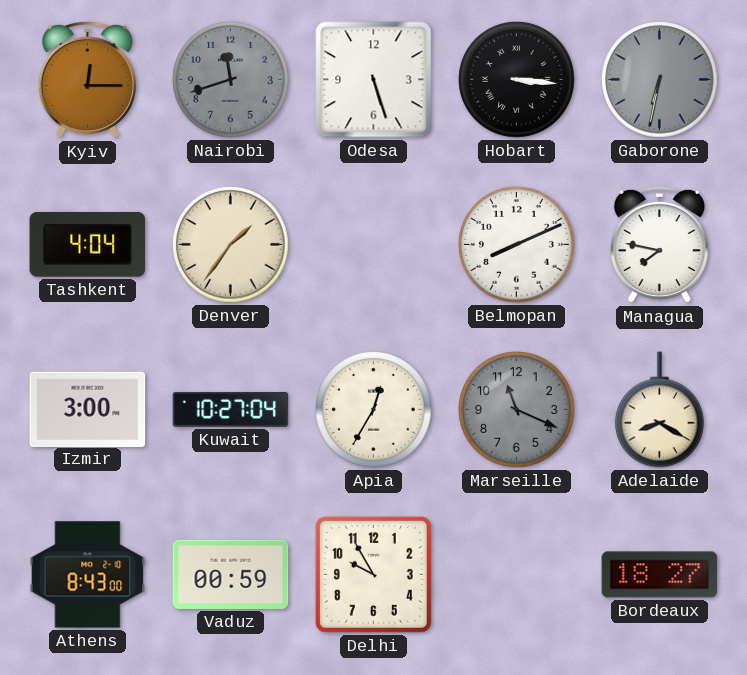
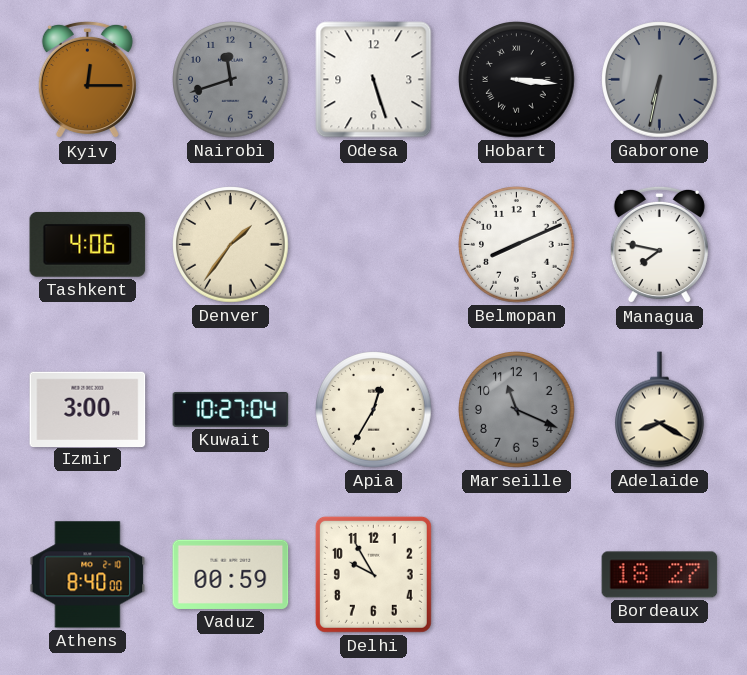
Tashkent: 4:04 -> 4:06 (88, 245)
Athens: 8:43 -> 8:40 (88, 575)
